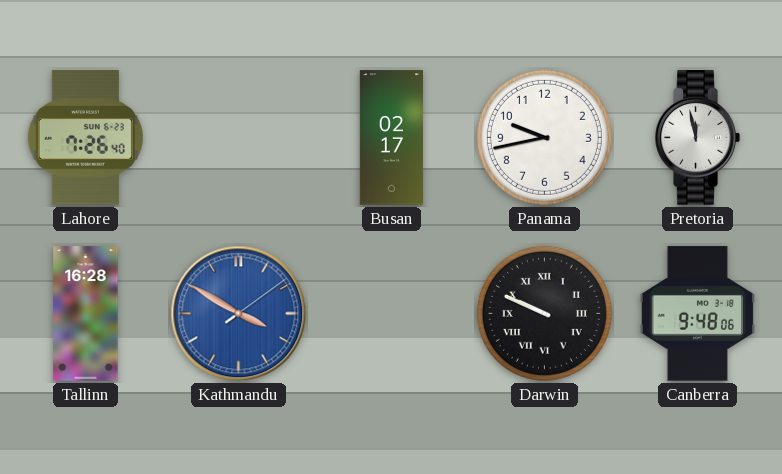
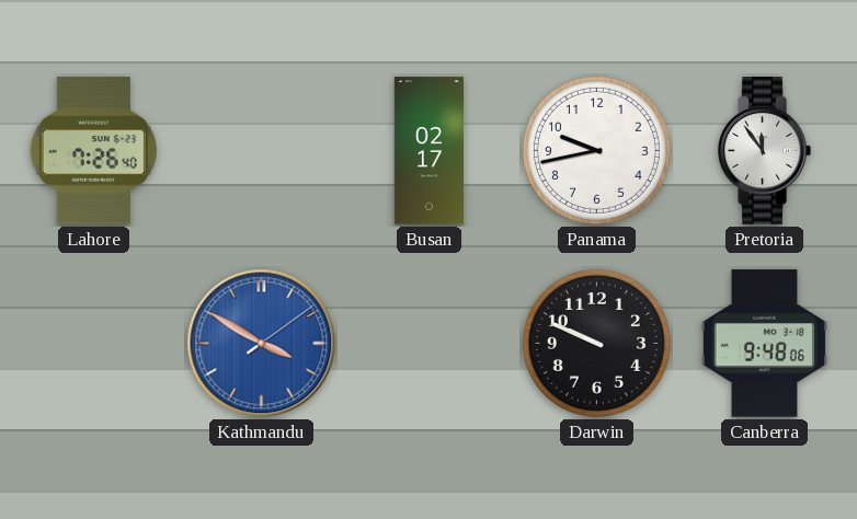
Pretoria: 11:58 -> 11:54 (764, 151)
Tallinn: 16:28 -> none (86, 314)
Darwin numerals: Roman -> Arabic (596, 343)
